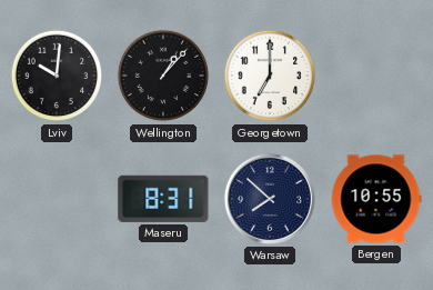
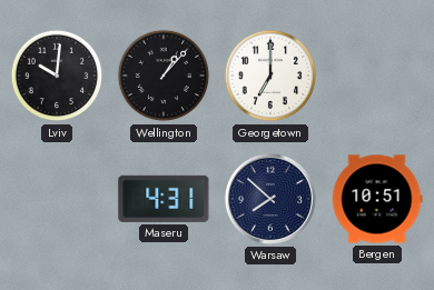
Maseru: 8:31 -> 4:31 (164, 199)
Bergen: 10:55 -> 10:51 (377, 199)
